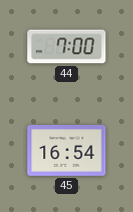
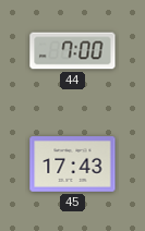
45: 16:54 -> 17:43 (73, 165)
